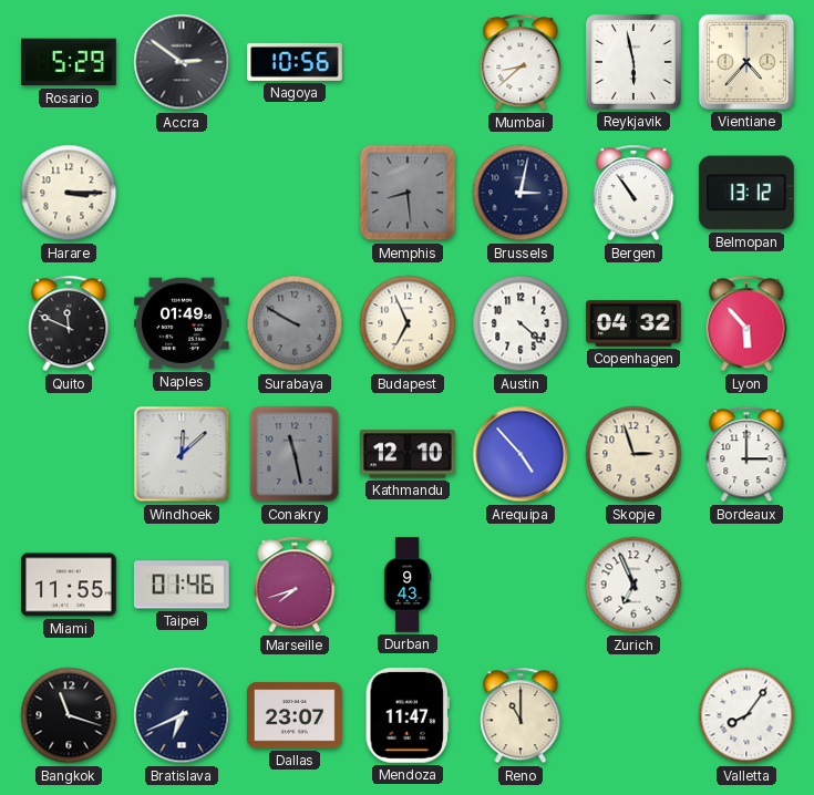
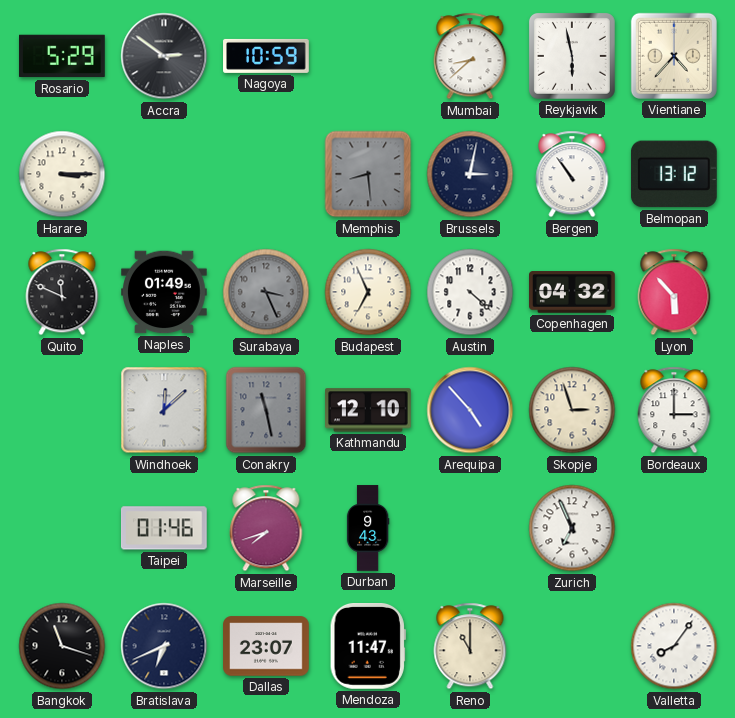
Nagoya: 10:56 -> 10:59 (266, 56)
Surabaya: 9:50 -> 3:26 (266, 292)
Miami: 11:55 -> none (70, 585)
